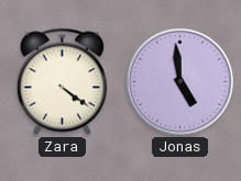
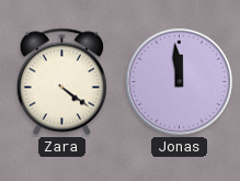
Jonas: 4:59 -> 11:59 (179, 81)
